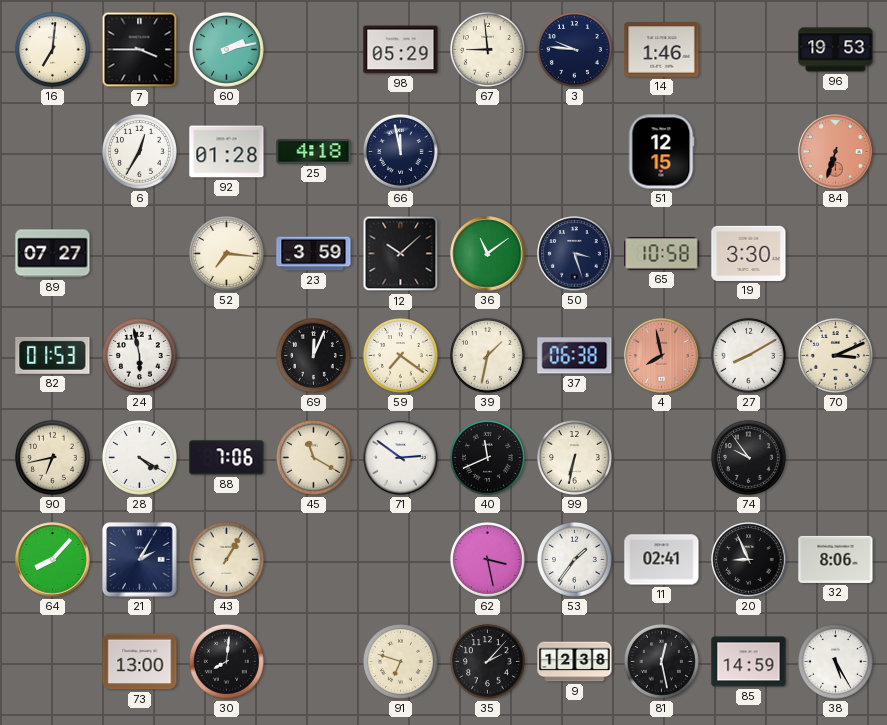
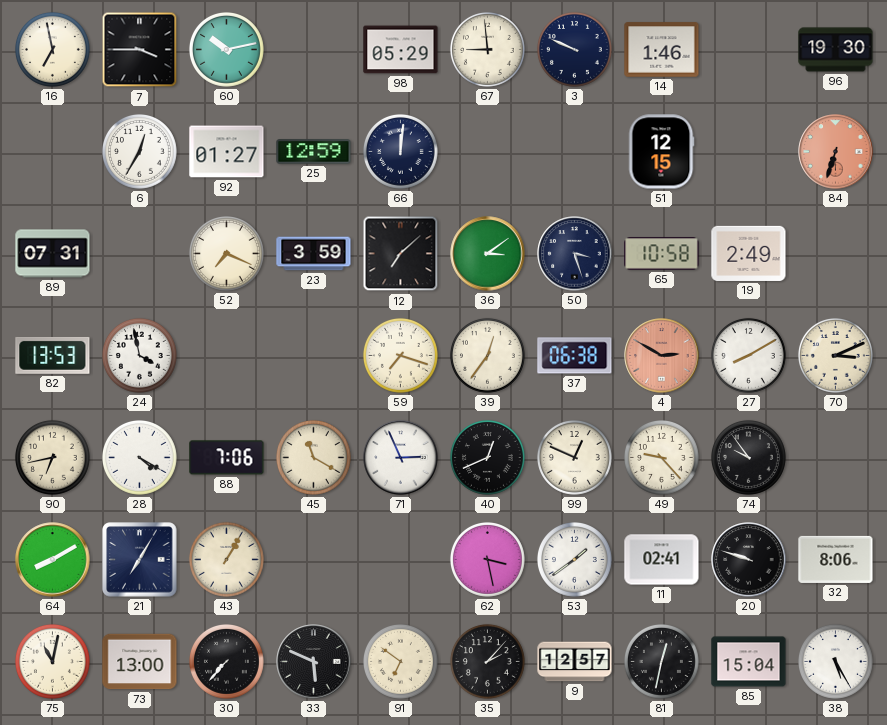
16: 7:01 -> 6:58 (52, 49)
60: 2:13 -> 10:13 (226, 49)
3: 9:46 -> 9:49 (574, 49)
96: 19:53 -> 19:30 (836, 50)
92: 01:28 -> 01:27 (227, 152)
25: 4:18 -> 12:59 (314, 152)
66: 11:58 -> 12:01 (400, 151)
89: 07:27 -> 07:31 (53, 254)
52: 7:16 -> 7:19 (226, 253)
12: 10:08 -> 7:08 (401, 254)
36: 11:09 -> 3:09 (488, 254)
19: 3:30 -> 2:49 (749, 253)
82: 01:53 -> 13:53 (53, 355)
24: 5:58 -> 3:58 (139, 355)
69: 12:04 -> none (313, 355)
59: 7:21 -> 7:18 (400, 355)
39: 1:32 -> 12:36 (487, 355)
4: 7:58 -> 2:50 (662, 356)
71: 2:51 -> 2:56 (401, 458)
40: 11:41 -> 12:41 (487, 457)
99: 6:32 -> 12:49 (574, 457)
49: none -> 9:23 (661, 457)
64: 8:07 -> 8:10 (53, 560)
21: 2:05 -> 7:05 (140, 560)
53: 1:36 -> 1:39 (574, 559)
20: 8:56 -> 9:48 (749, 560)
75: none -> 11:02 (52, 661)
30: 8:01 -> 7:37 (226, 661)
33: none -> 5:49 (314, 662)
91: 6:48 -> 6:51 (400, 661)
9: 12:38 -> 12:57 (575, 662)
81: 12:28 -> 12:32 (661, 661)
85: 14:59 -> 15:04 (749, 662)
